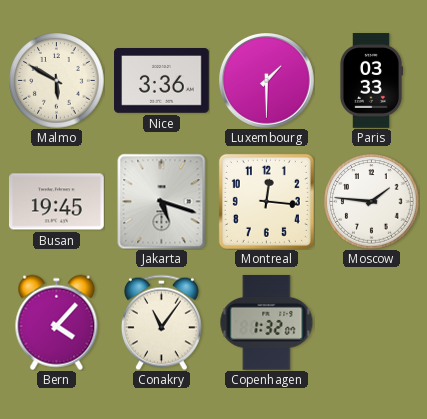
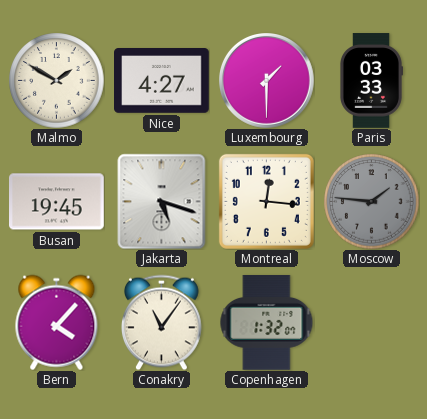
Malmo: 5:50 -> 1:50 (56, 80)
Nice: 3:36 -> 4:27 (162, 81)
Moscow dial: white -> grey (371, 201)
